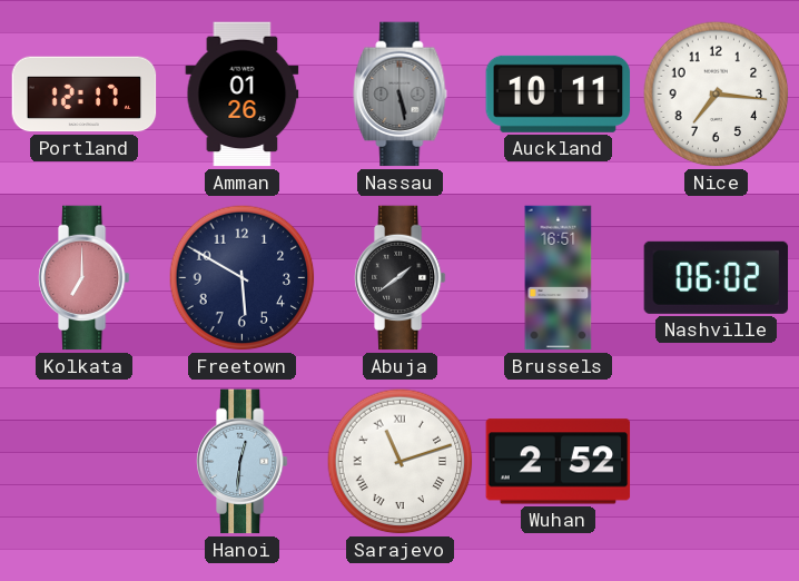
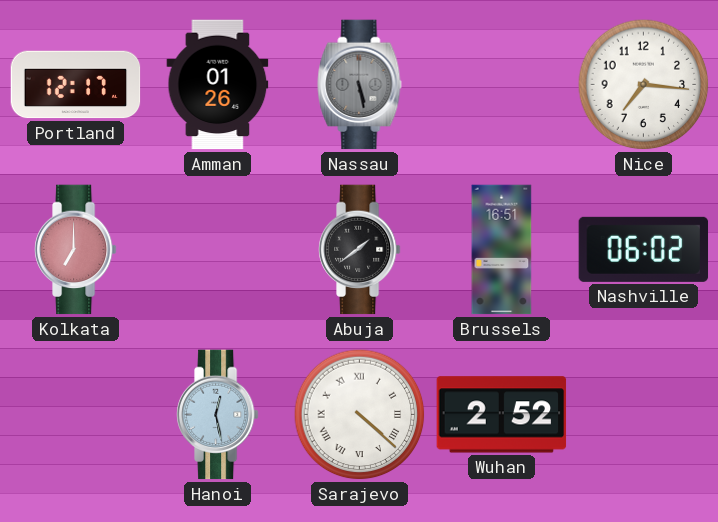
Auckland: 10:11 -> none (559, 93)
Freetown: 5:50 -> none (243, 278)
Hanoi: 12:31 -> 12:28 (217, 415)
Sarajevo: 11:12 -> 4:22 (360, 415)
